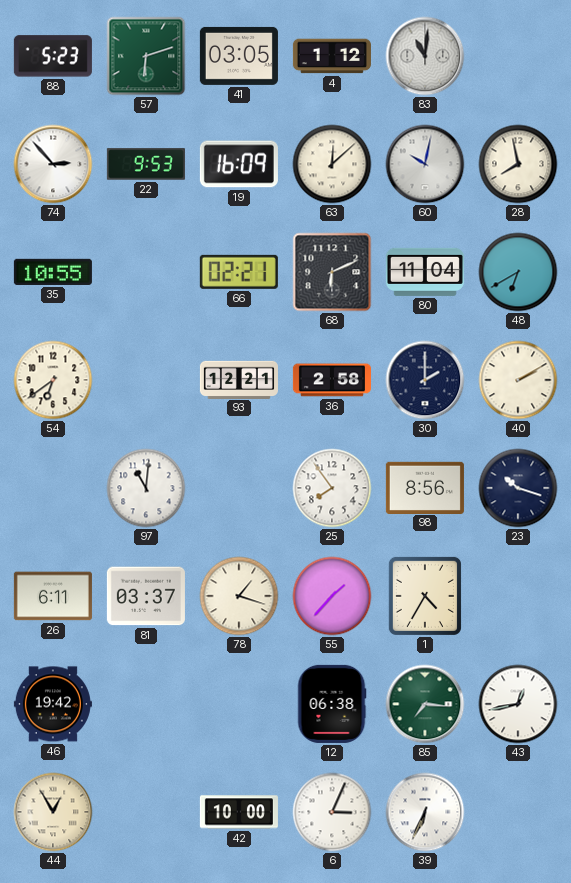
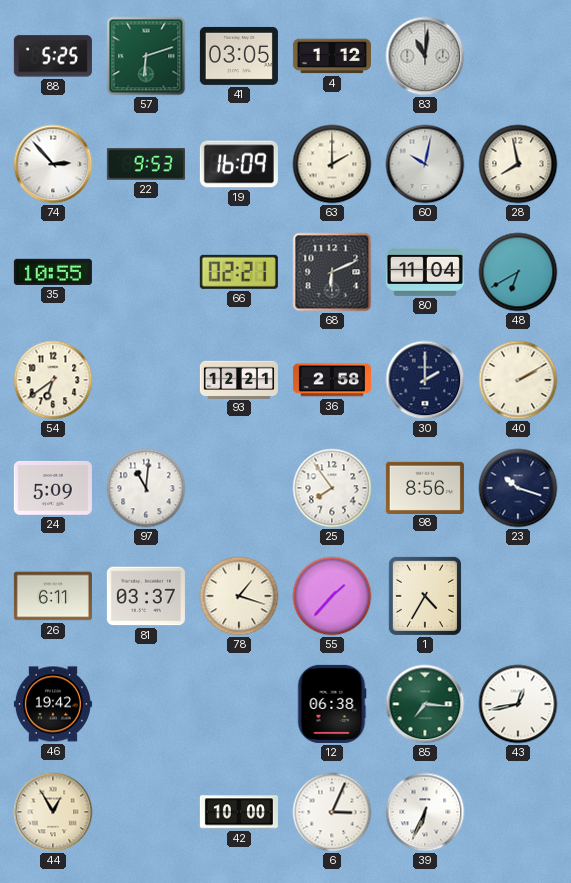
88: 5:23 -> 5:25 (53, 56)
63: 12:08 -> 2:00 (332, 164)
24: none -> 5:09 (53, 489)
